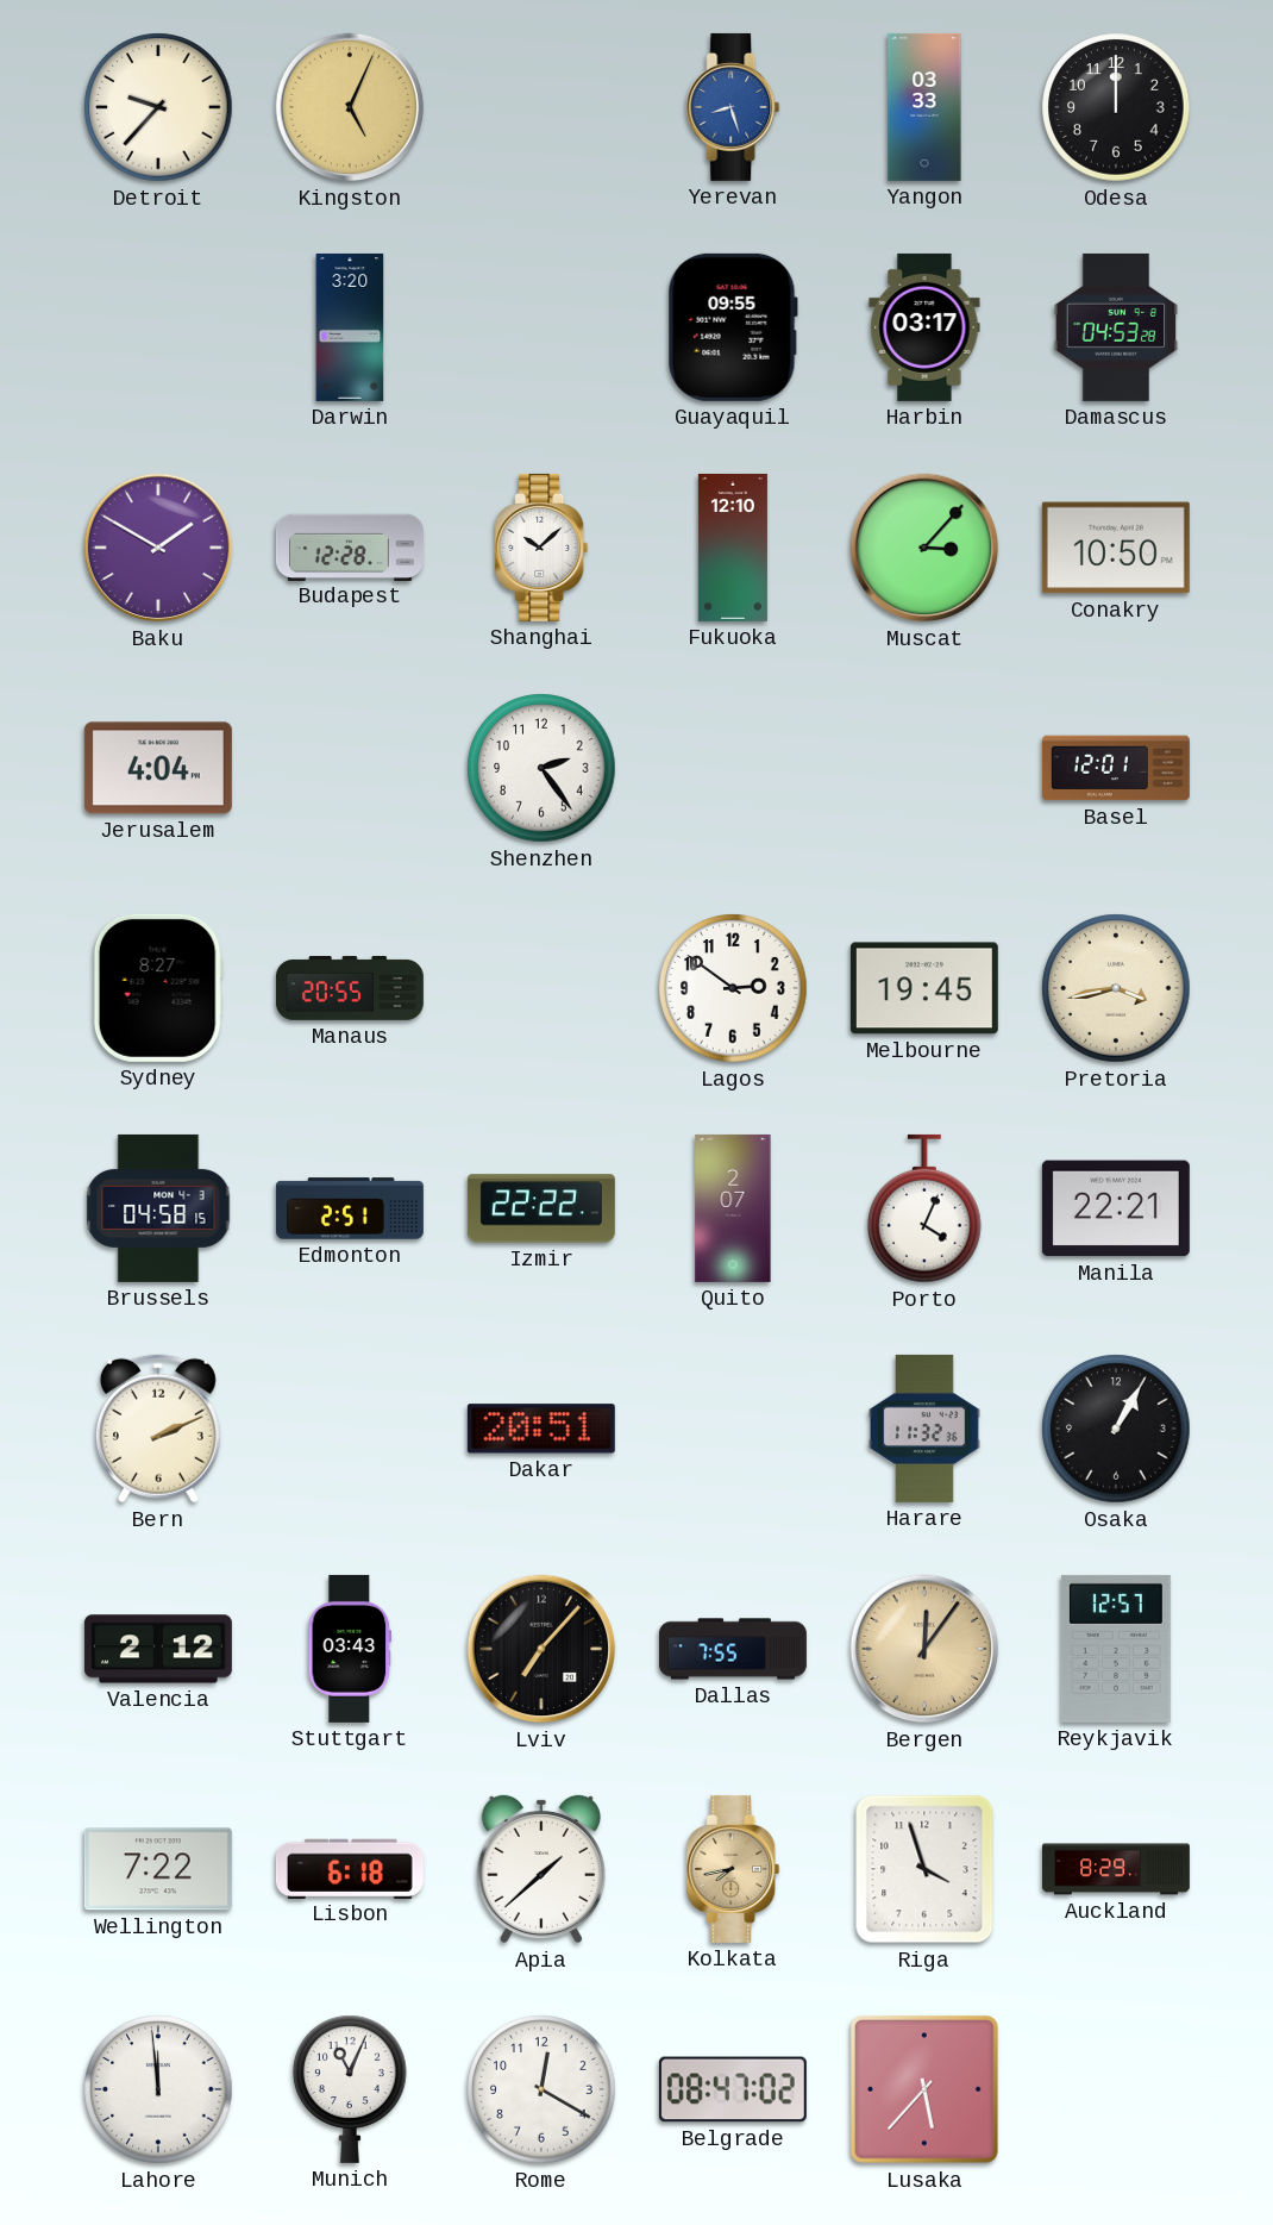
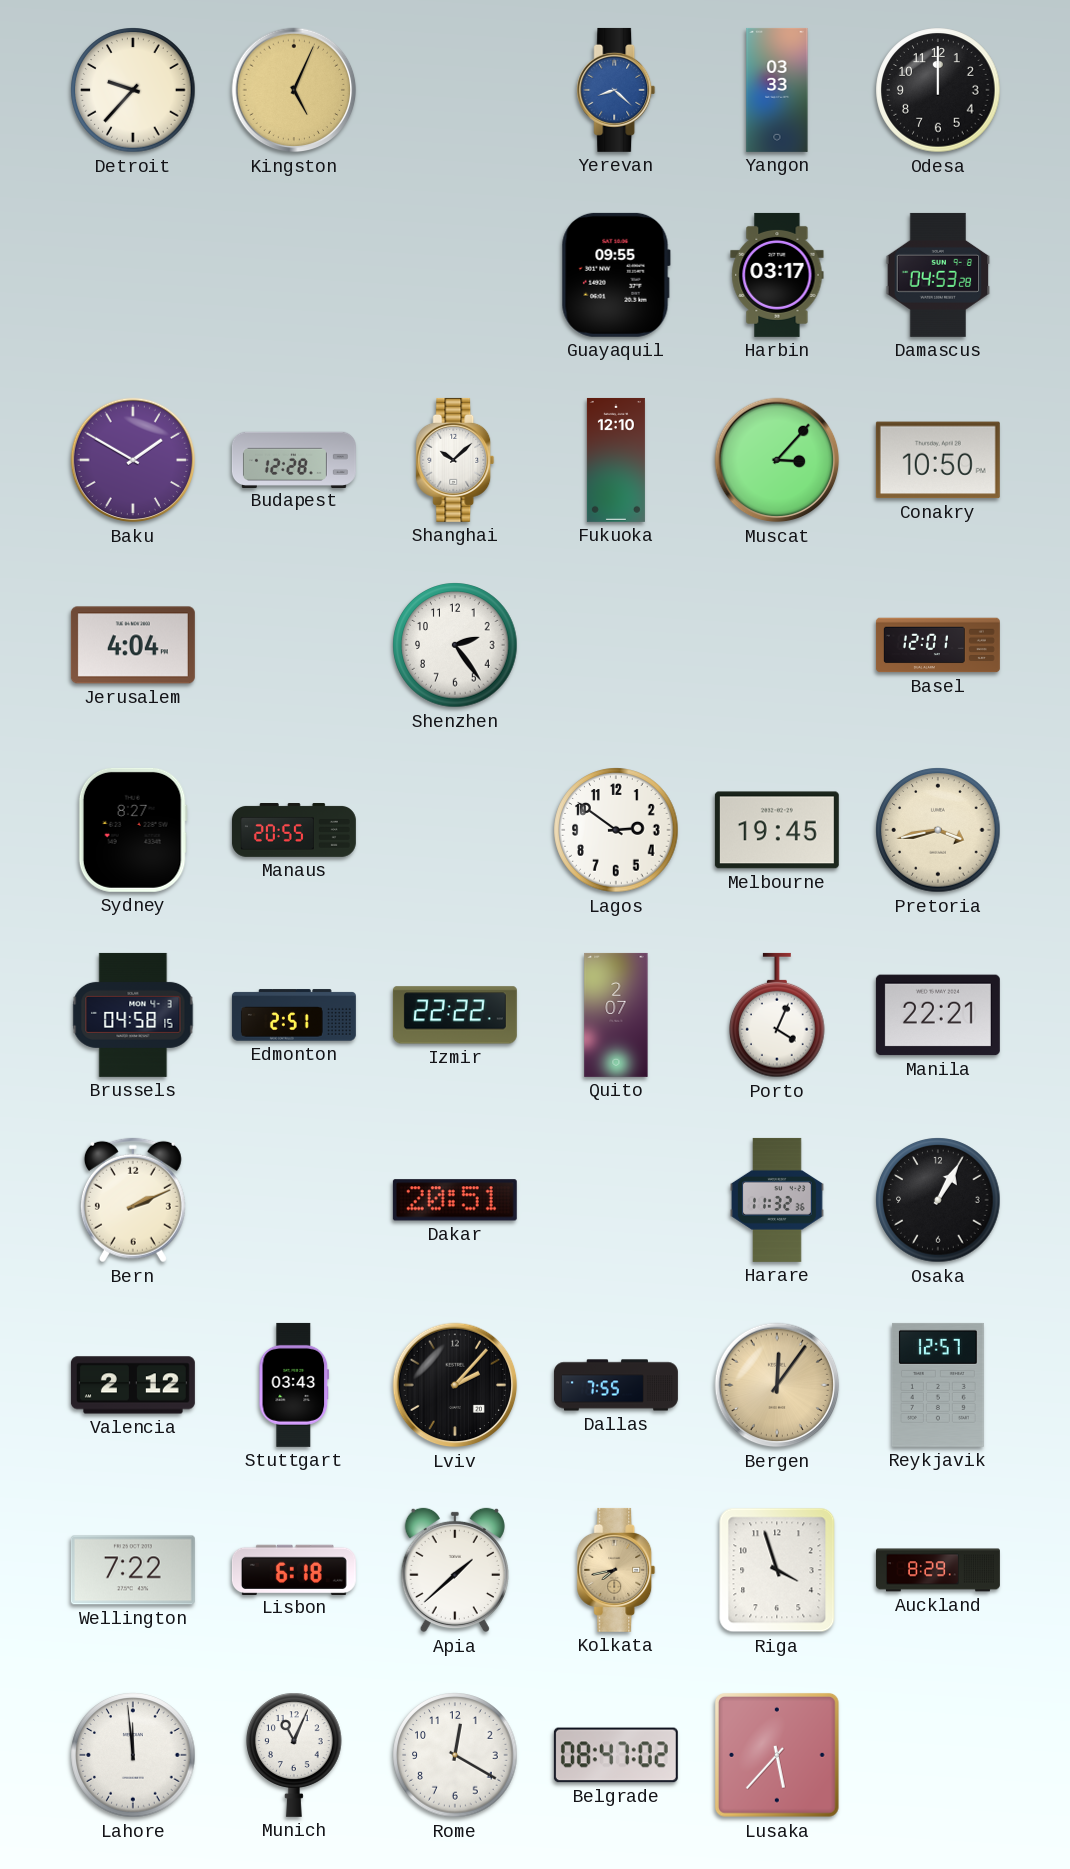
Yerevan: 8:27 -> 8:22 (616, 90)
Darwin: 3:20 -> none (350, 327)
Lviv: 7:07 -> 2:07 (455, 1385)
